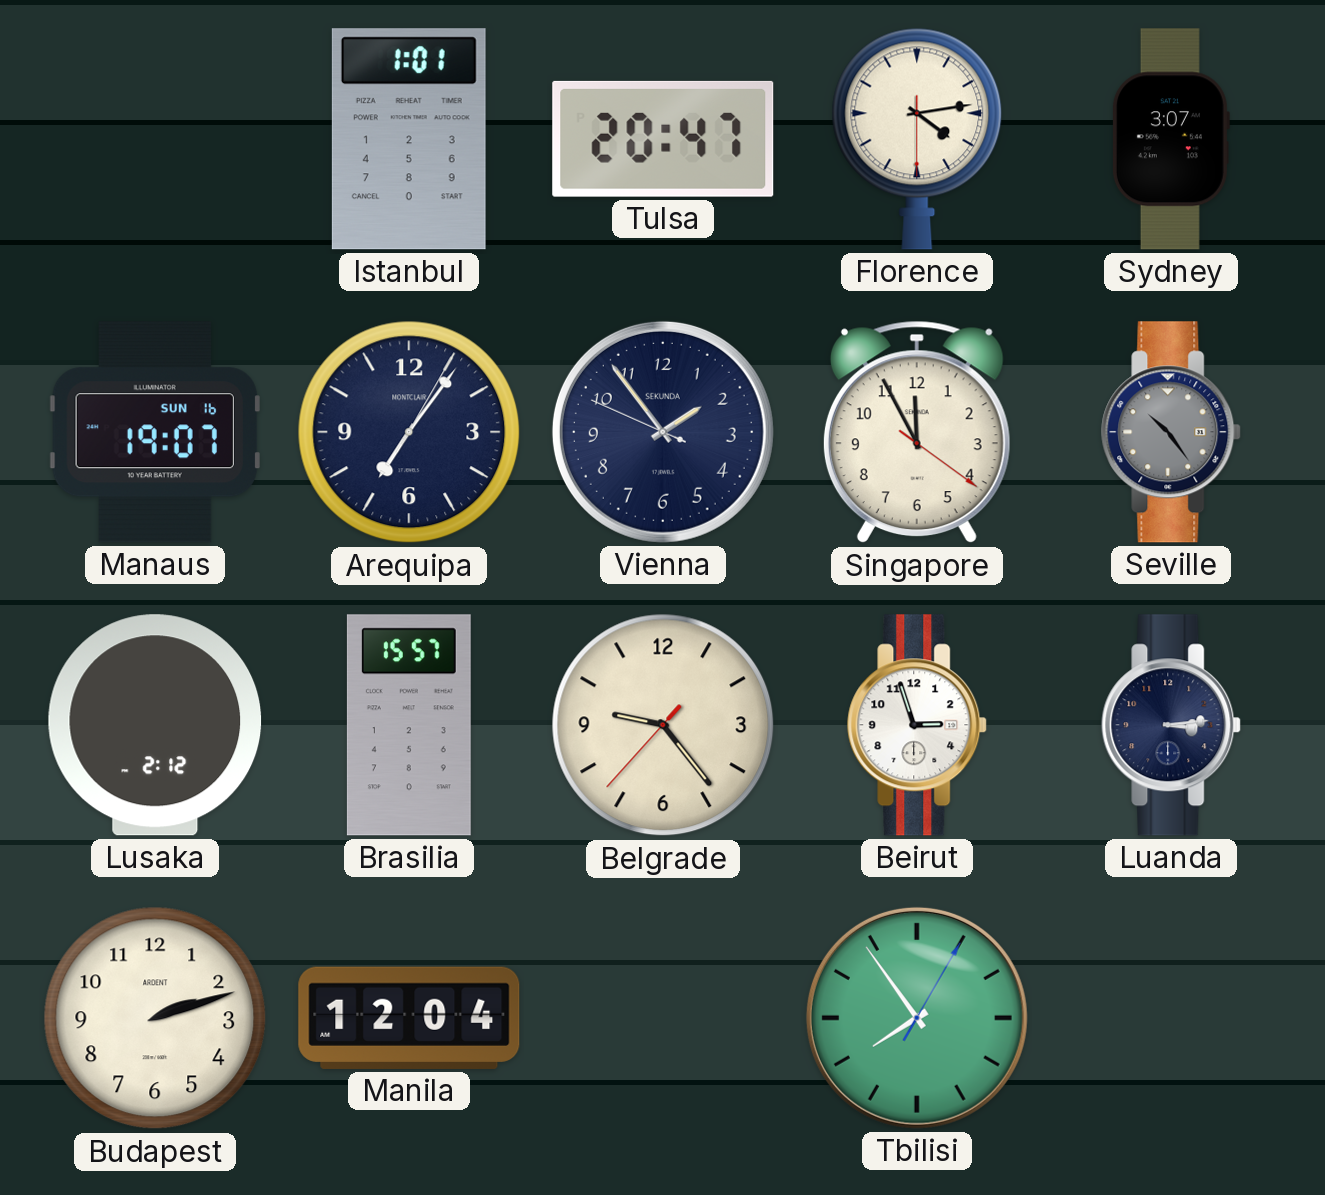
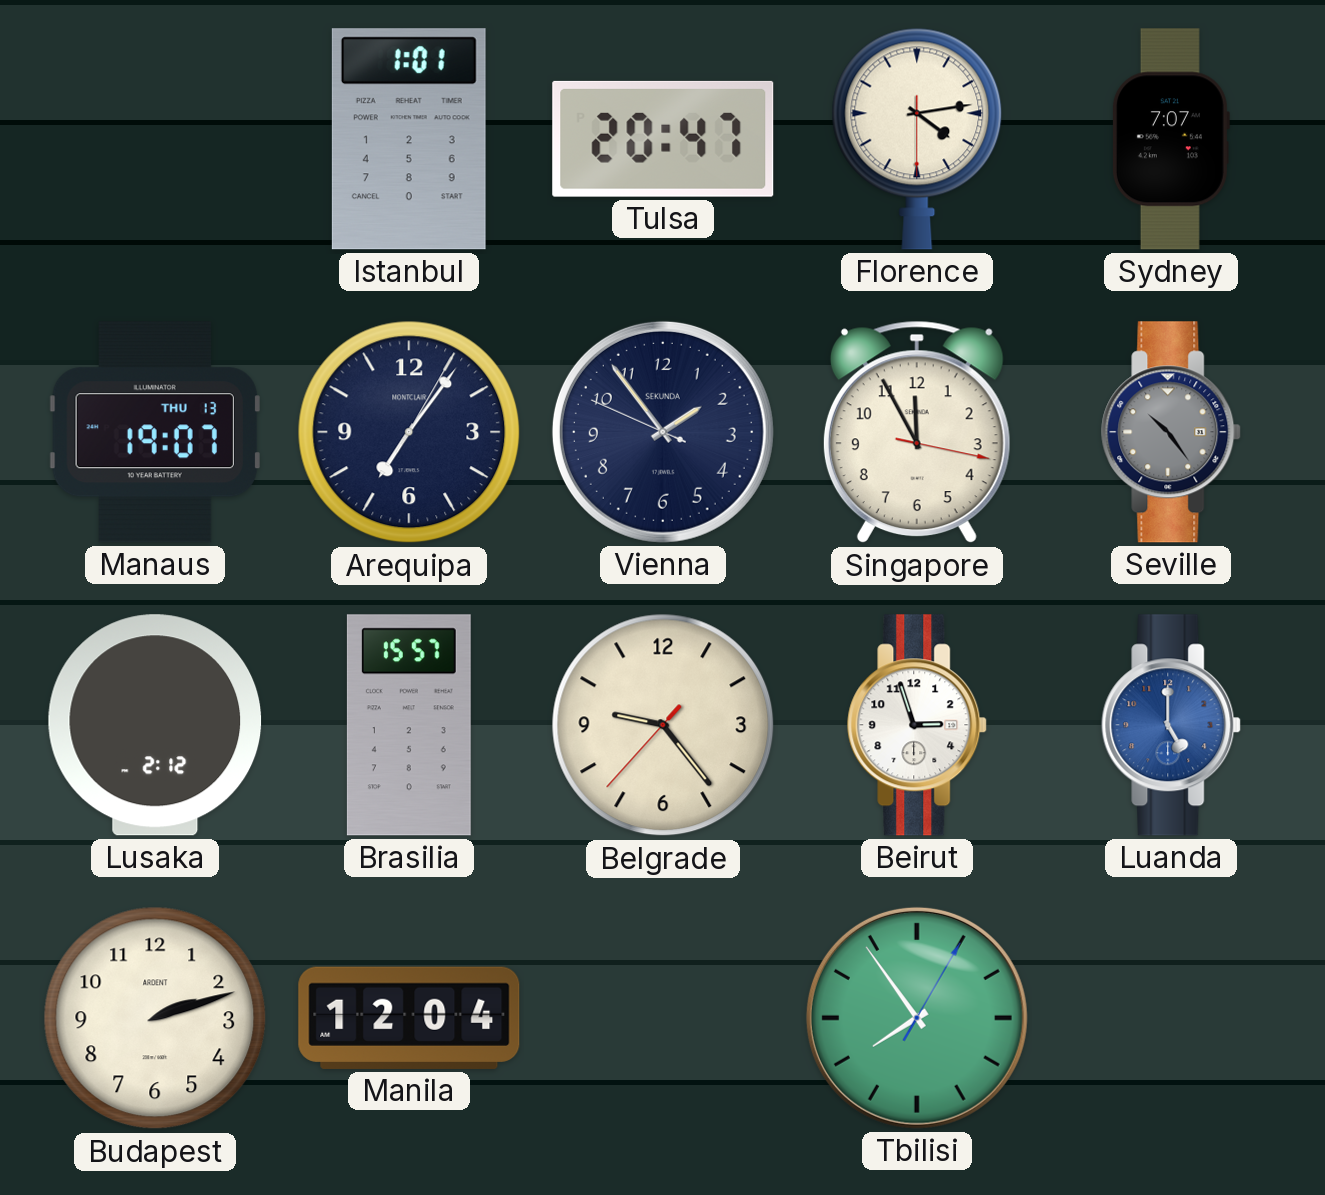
Sydney: 3:07 -> 7:07 (1170, 139)
Manaus date: SUN 16 -> THU 13 (155, 432)
Singapore: 11:55:21 -> 11:55:17 (917, 432)
Luanda: 3:14 -> 5:00 (1172, 725)
Luanda dial: navy -> blue (1172, 725)
